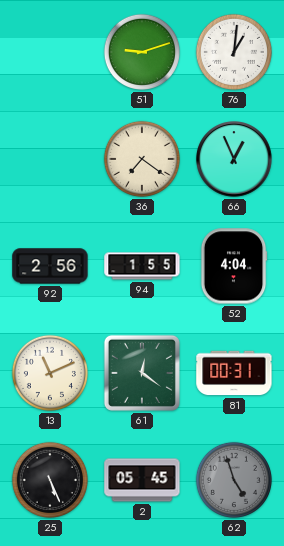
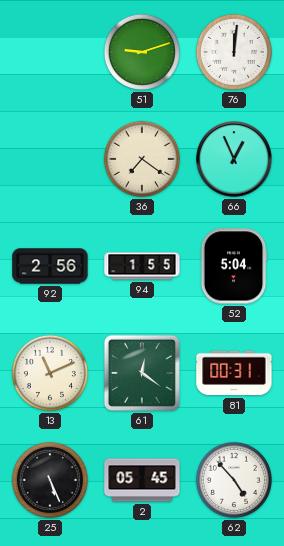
76: 1:01 -> 12:01 (234, 52)
52: 4:04 -> 5:04 (234, 266)
62: 4:57 -> 4:53 (234, 480)
62 dial: grey -> white (234, 480)
